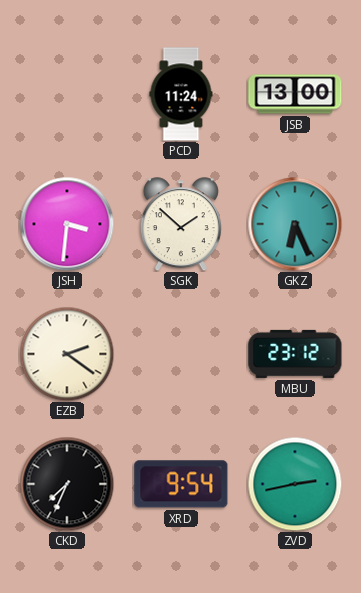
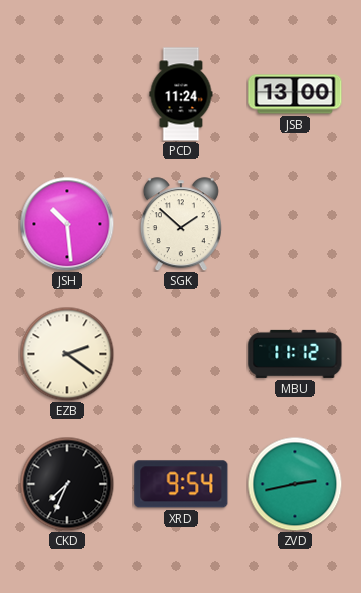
JSH: 3:31 -> 10:29 (67, 224)
GKZ: 6:26 -> none (295, 224)
MBU: 23:12 -> 11:12 (295, 354)
